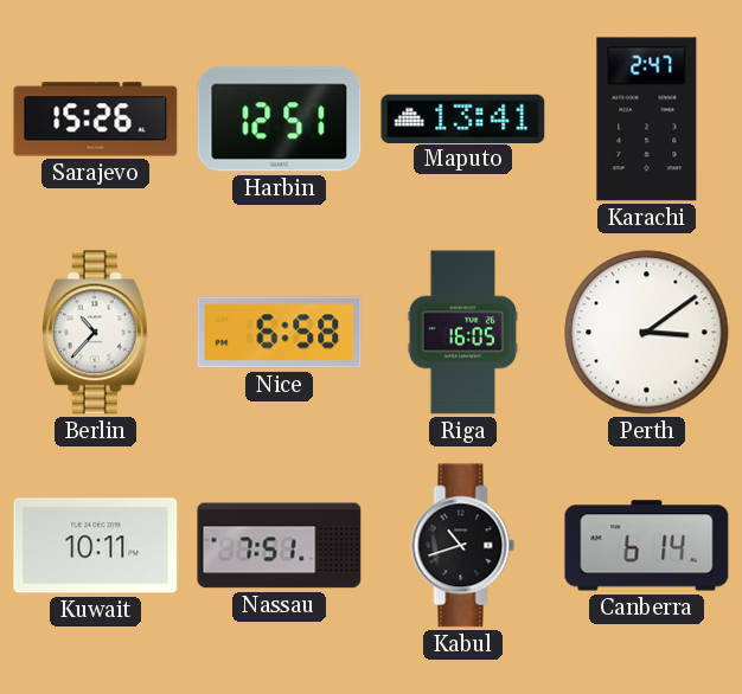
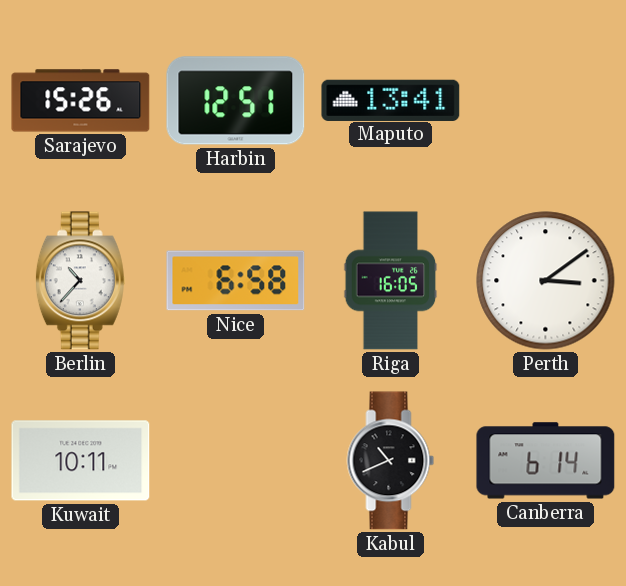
Karachi: 2:47 -> none (647, 120)
Nassau: 7:51 -> none (280, 546)
Kabul: 10:42 -> 10:41 (391, 461)
